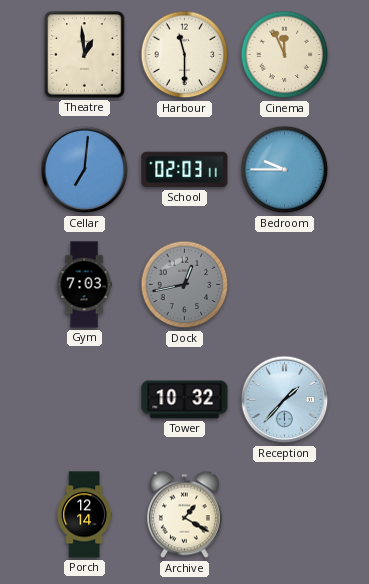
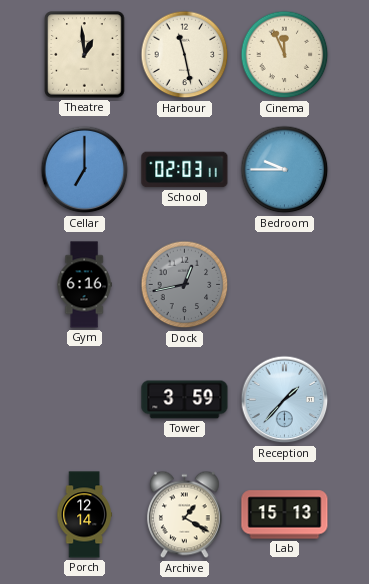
Harbour: 11:30 -> 11:28 (185, 55)
Cellar: 7:01 -> 7:00 (85, 170)
Gym: 7:03 -> 6:16 (84, 285)
Tower: 10:32 -> 3:59 (185, 400)
Lab: none -> 15:13 (285, 515)
